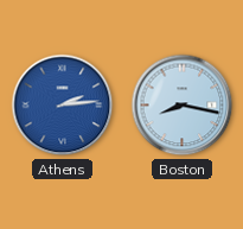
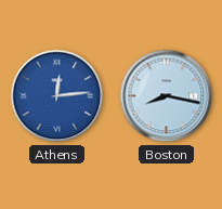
Athens: 2:14 -> 12:14 (57, 96)
